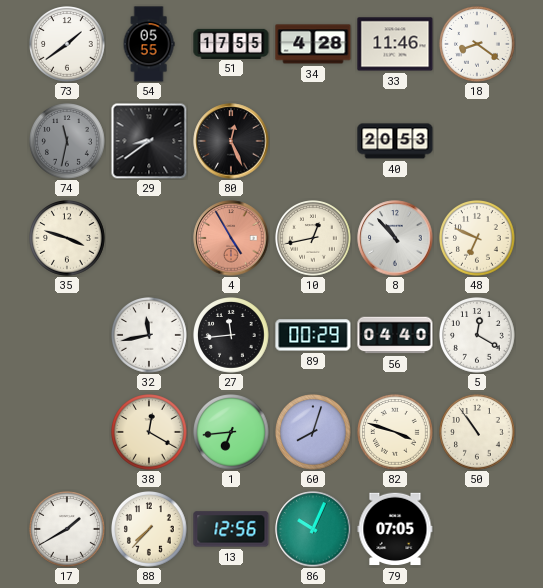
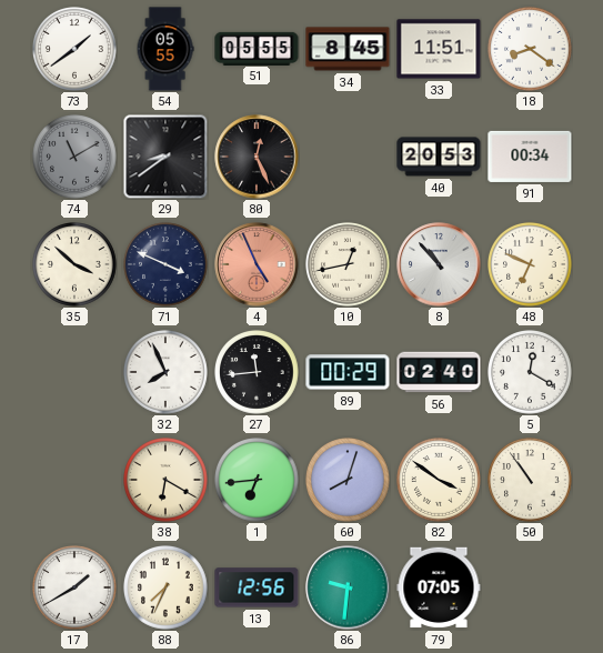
51: 17:55 -> 05:55 (257, 48)
34: 4:28 -> 8:45 (348, 49)
33: 11:46 -> 11:51 (439, 49)
74: 11:32 -> 11:10 (76, 158)
91: none -> 00:34 (530, 157)
35: 3:48 -> 3:52 (76, 265)
71: none -> 3:49 (167, 265)
4: 4:55 -> 4:56 (257, 264)
32: 11:43 -> 7:56 (167, 373)
56: 04:40 -> 02:40 (439, 372)
38: 12:20 -> 6:20 (167, 481)
82: 3:48 -> 3:51 (440, 481)
88: 7:37 -> 7:34 (167, 589)
86: 10:04 -> 9:31 (348, 587)
